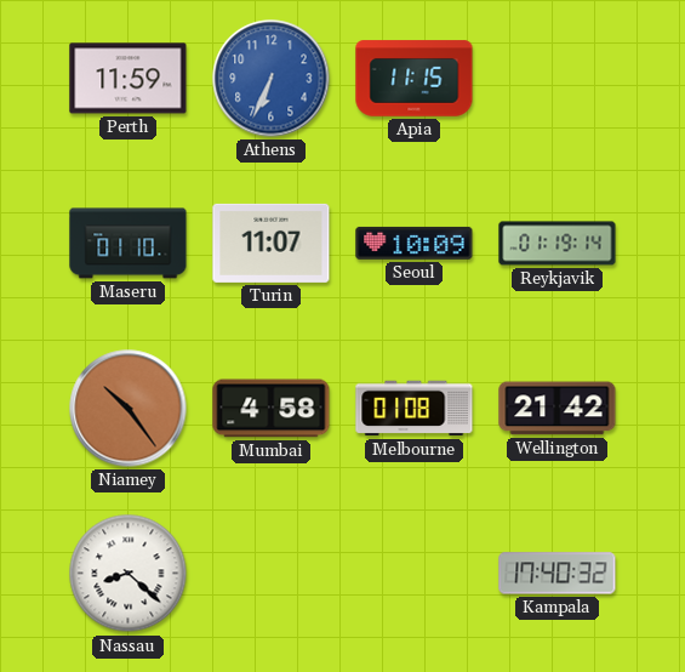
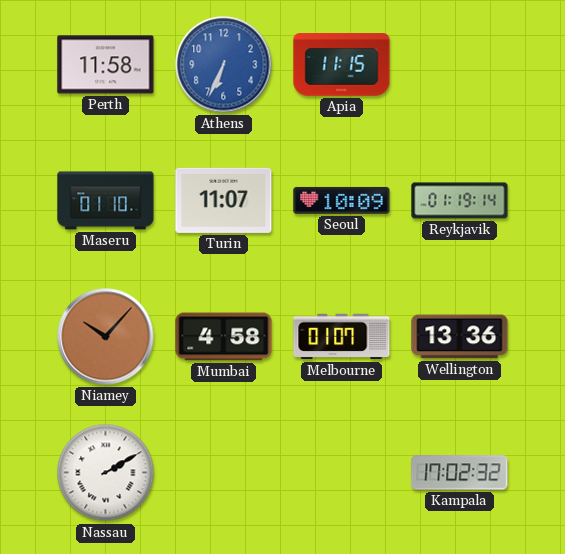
Perth: 11:59 -> 11:58 (106, 65)
Niamey: 10:24 -> 10:07 (106, 337)
Melbourne: 01:08 -> 01:07 (342, 337)
Wellington: 21:42 -> 13:36 (460, 337)
Nassau: 8:22 -> 2:10 (106, 473)
Kampala: 17:40 -> 17:02 (460, 473)
